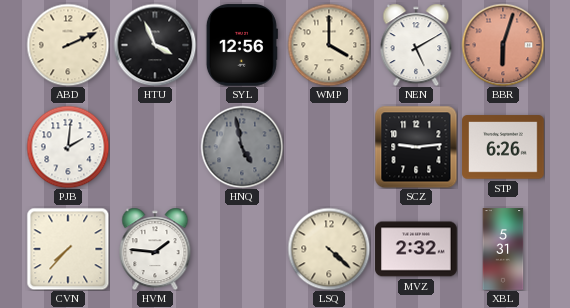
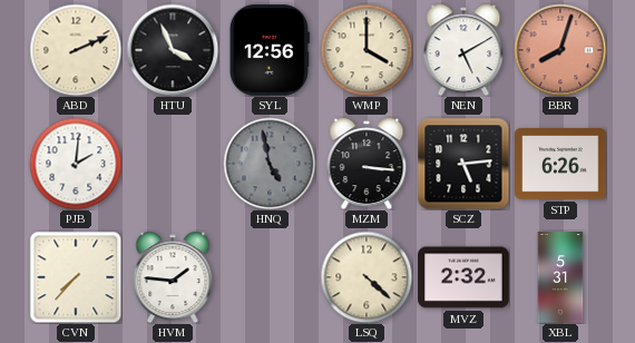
BBR: 6:03 -> 8:03 (560, 50)
MZM: none -> 3:16 (367, 164)
SCZ: 9:14 -> 5:14 (463, 164)
